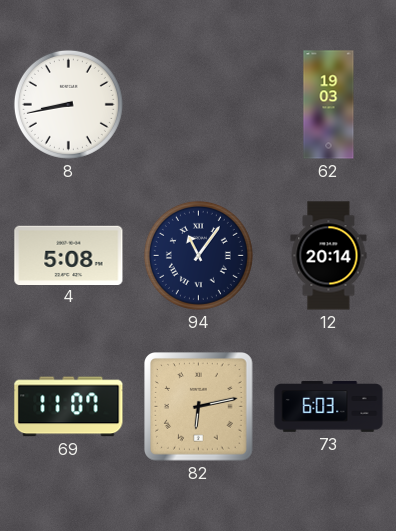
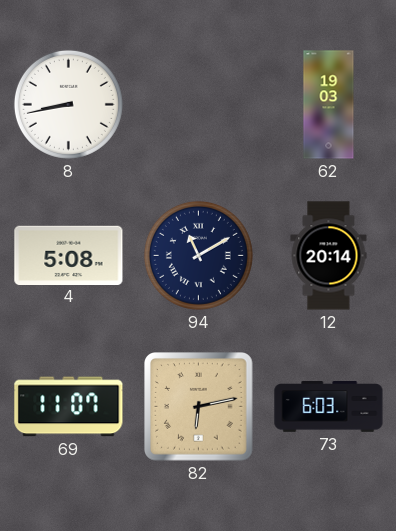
94: 11:06 -> 11:10 (198, 255)
